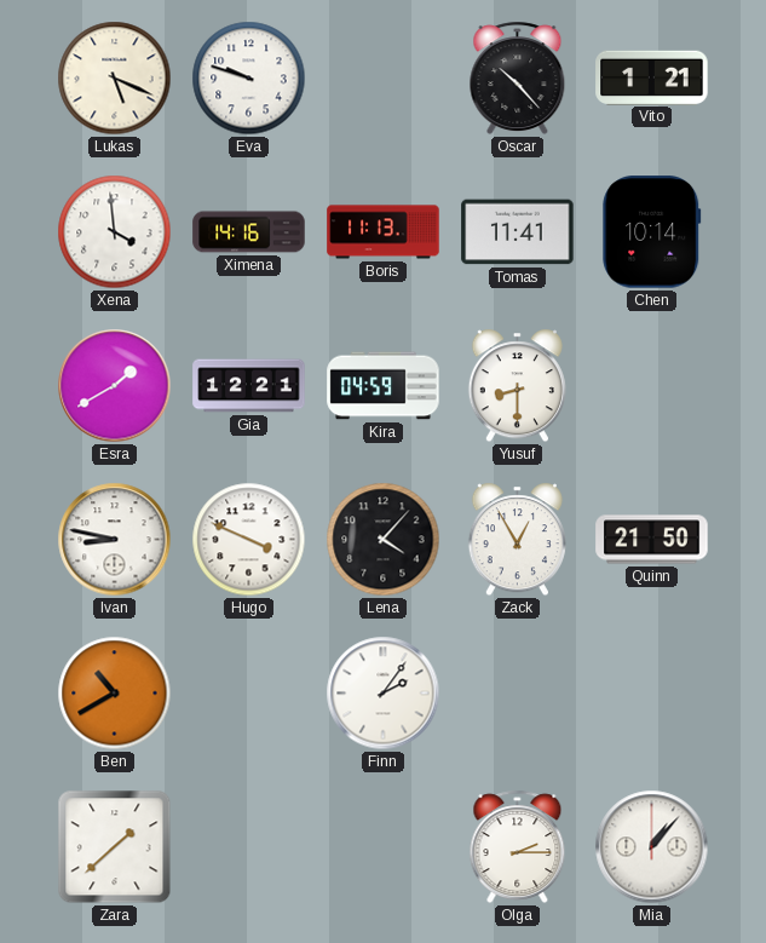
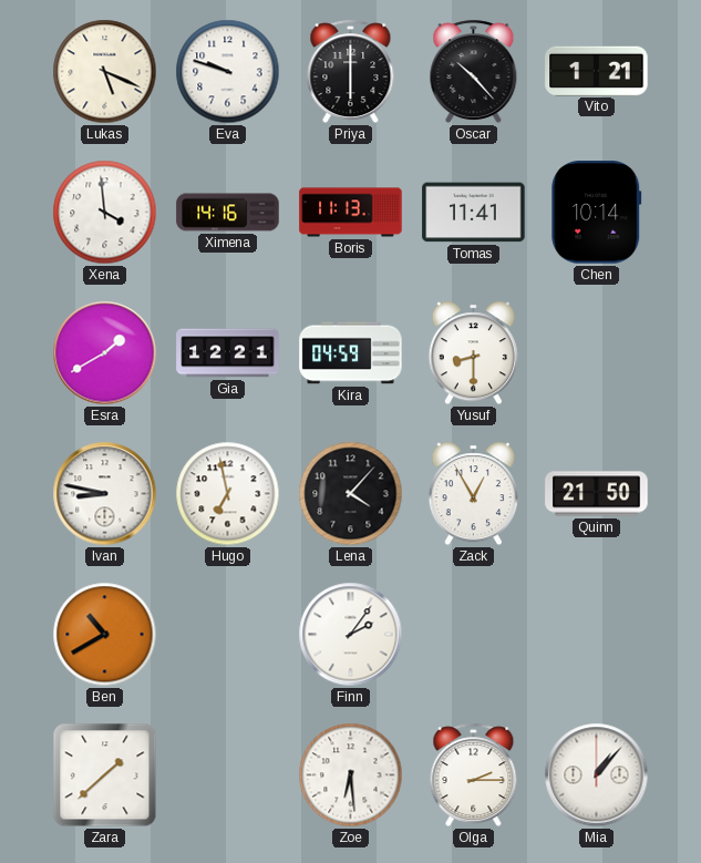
Priya: none -> 6:00 (351, 72)
Hugo: 3:49 -> 6:58 (228, 494)
Zoe: none -> 6:29 (351, 775)
